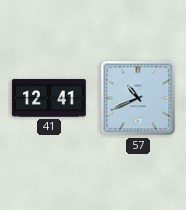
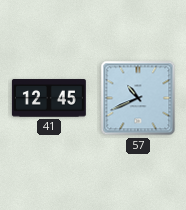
41: 12:41 -> 12:45 (49, 98)
